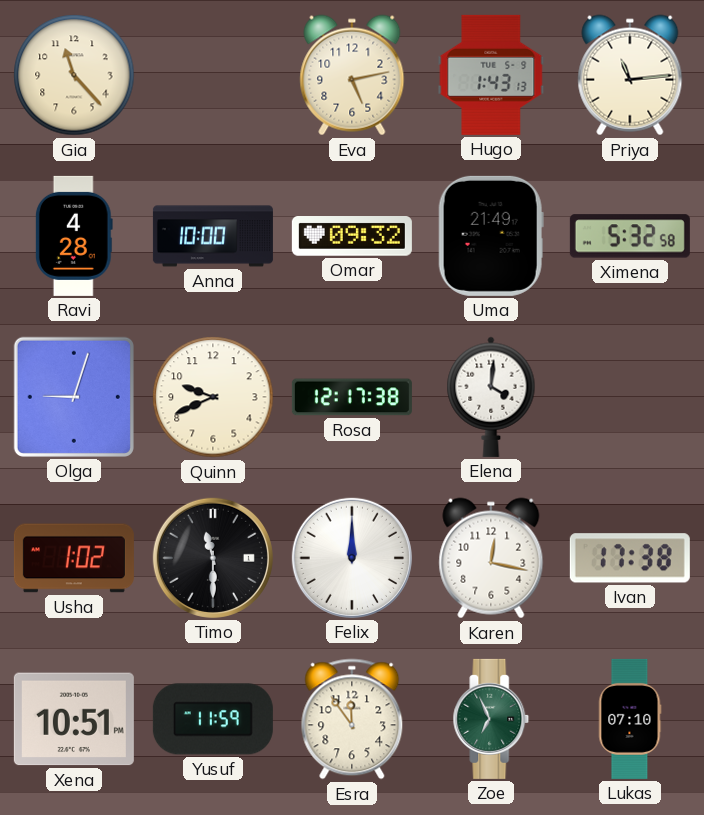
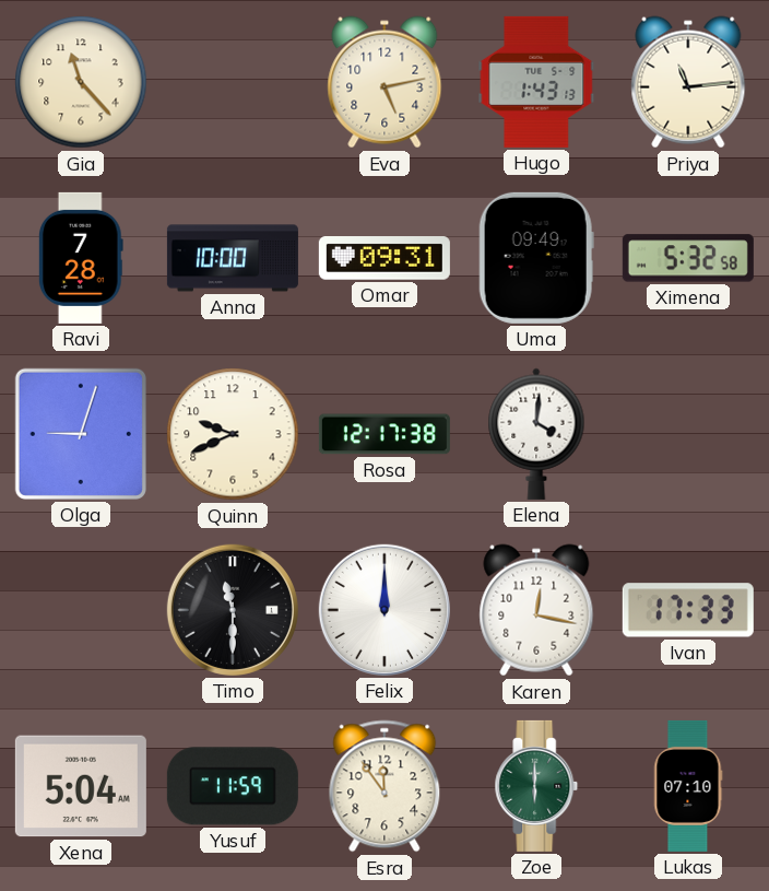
Ravi: 4:28 -> 7:28 (81, 258)
Omar: 09:32 -> 09:31 (384, 259)
Uma: 21:49 -> 09:49 (536, 258)
Usha: 1:02 -> none (74, 558)
Ivan: 17:38 -> 17:33 (688, 610)
Xena: 10:51 -> 5:04 (81, 786)
Zoe: 6:56 -> 6:00 (536, 786)
